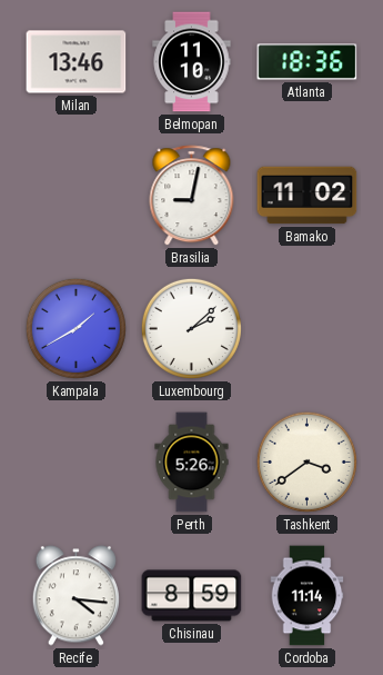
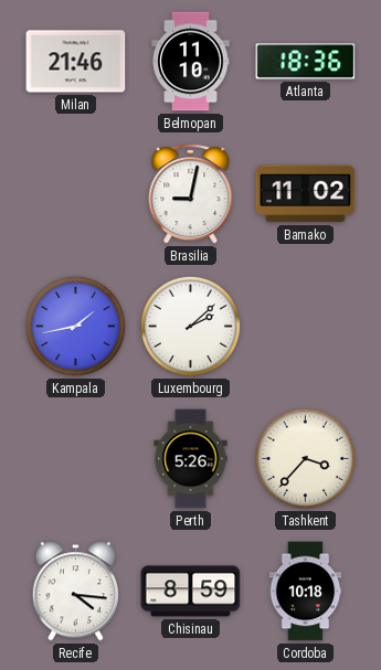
Milan: 13:46 -> 21:46 (76, 62)
Kampala: 1:40 -> 1:43 (75, 326)
Tashkent: 3:39 -> 3:37 (305, 458)
Cordoba: 11:14 -> 10:18 (306, 592)
